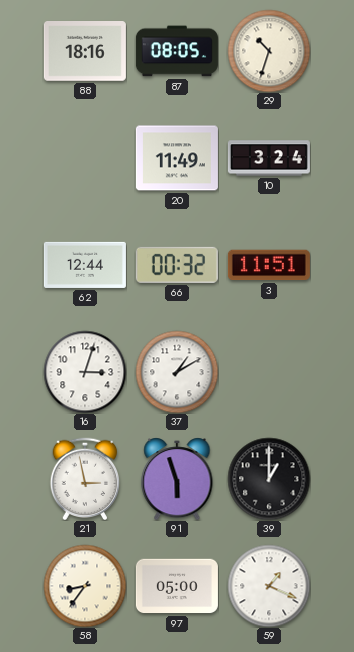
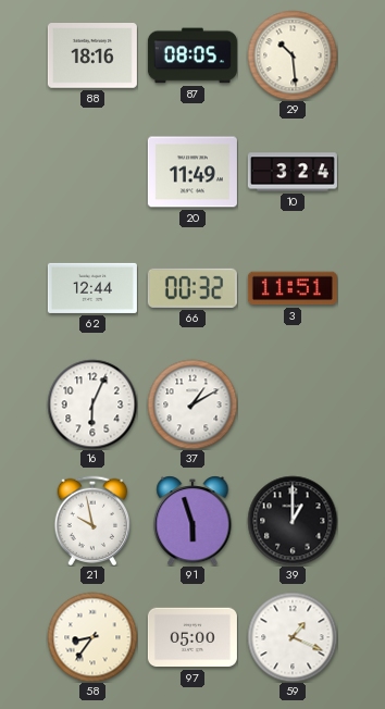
29: 10:33 -> 10:29 (293, 55)
16: 3:03 -> 6:04 (92, 405)
21: 2:58 -> 9:58 (92, 521)
